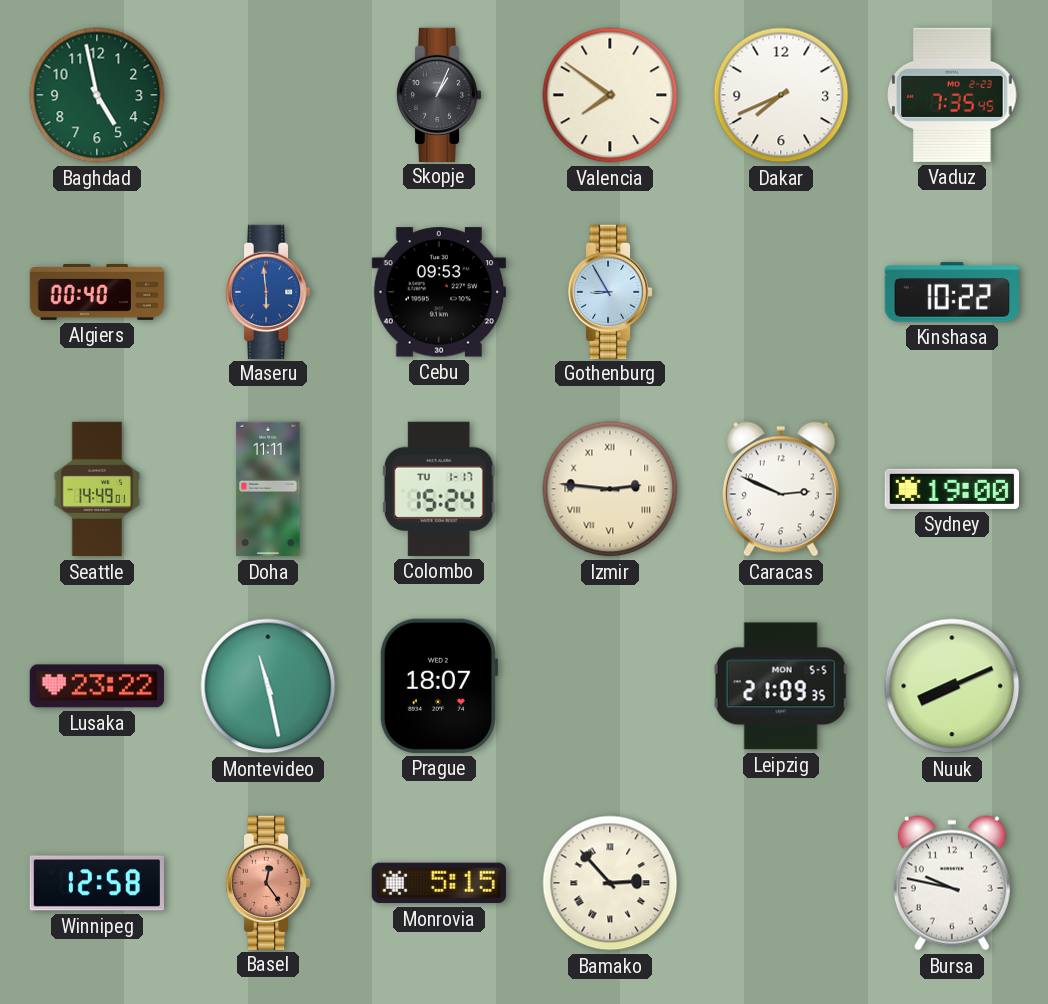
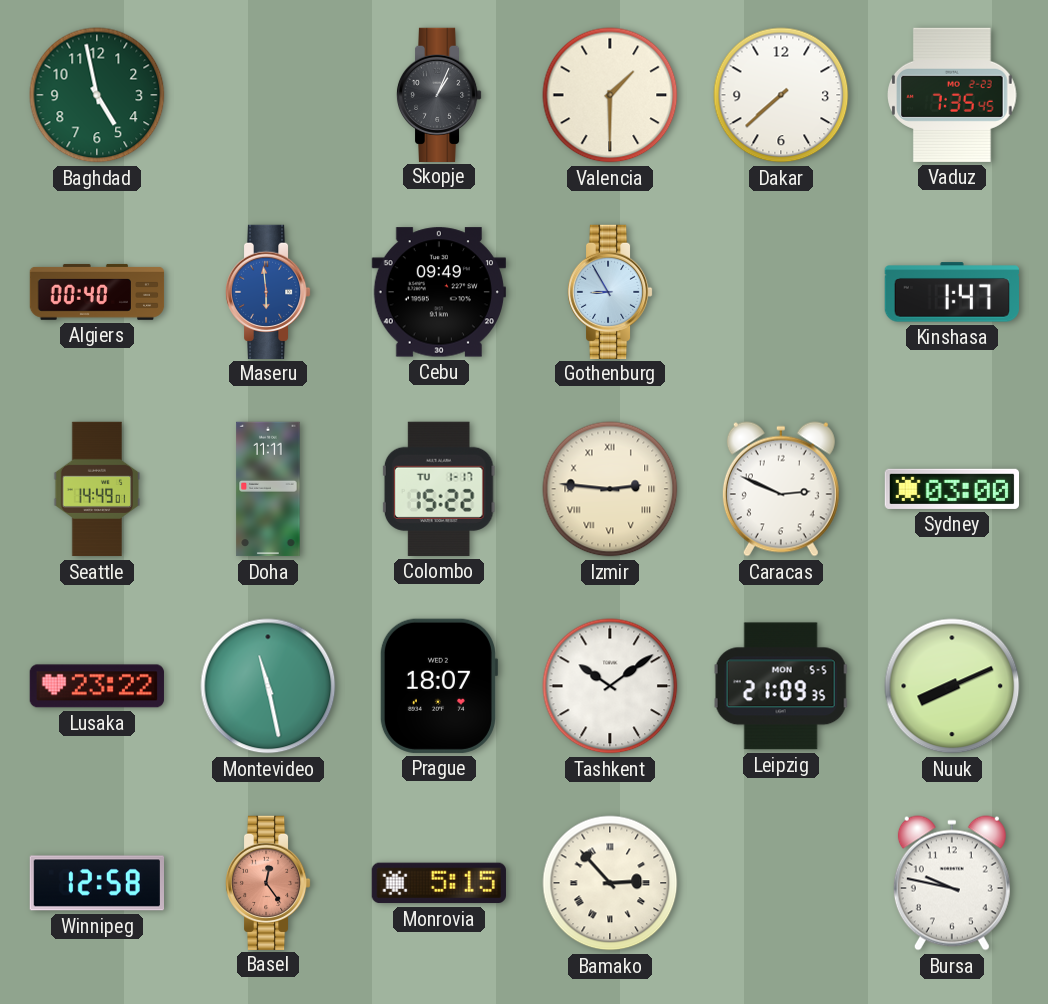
Valencia: 7:51 -> 1:30 (610, 95)
Dakar: 7:41 -> 7:38 (781, 95)
Cebu: 09:53 -> 09:49 (439, 292)
Kinshasa: 10:22 -> 1:47 (951, 292)
Colombo: 15:24 -> 15:22 (439, 489)
Sydney: 19:00 -> 03:00 (951, 489)
Tashkent: none -> 10:09 (610, 686)
